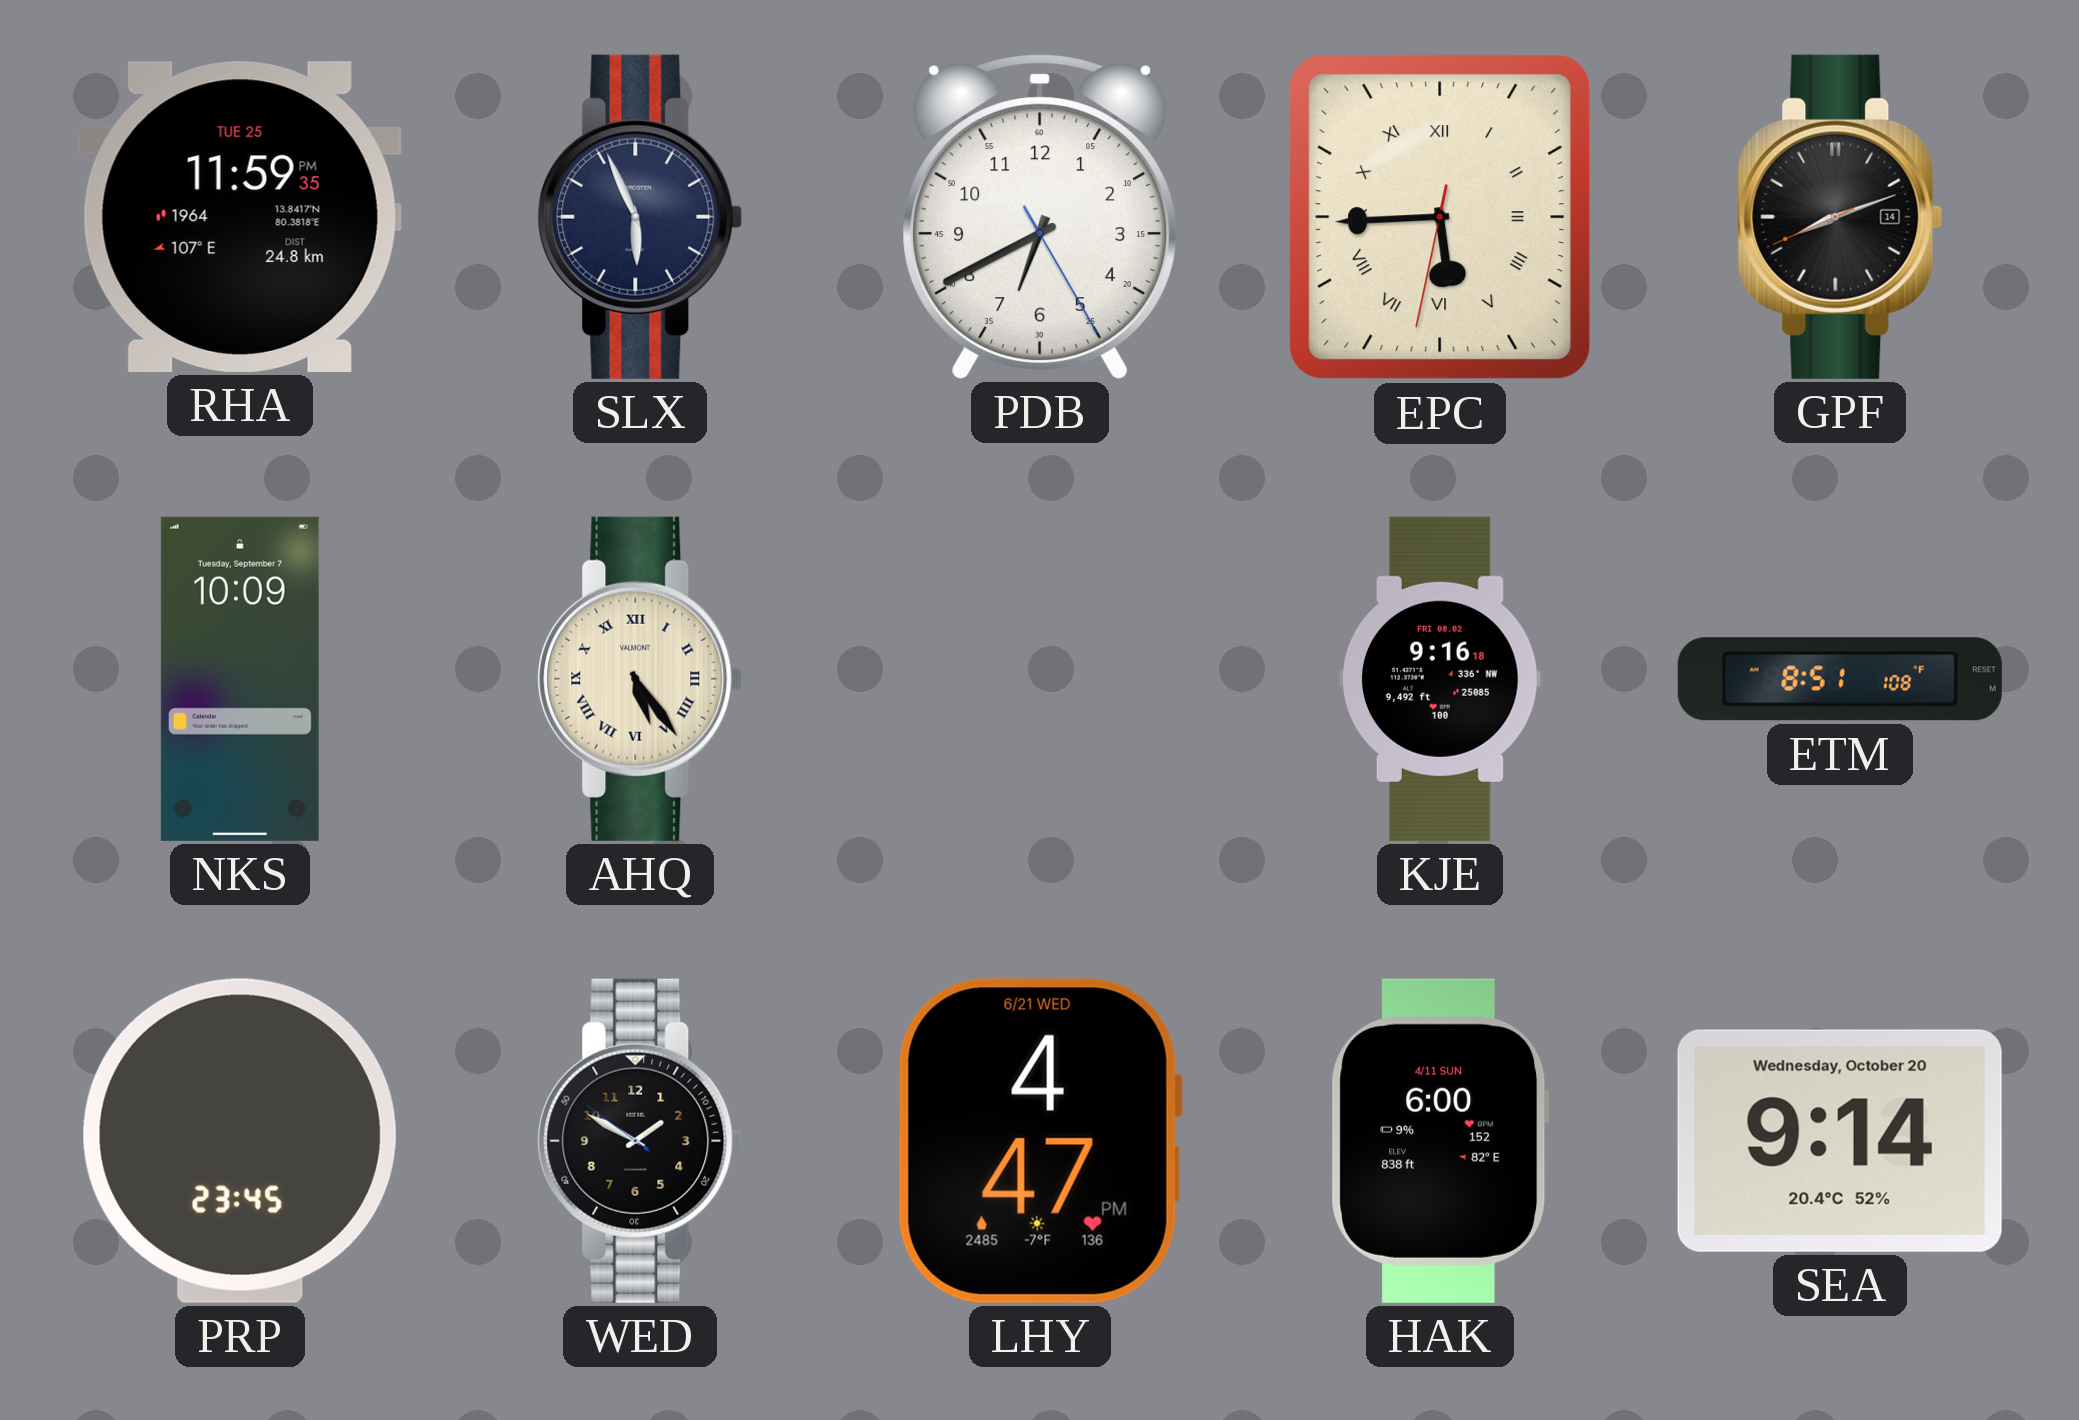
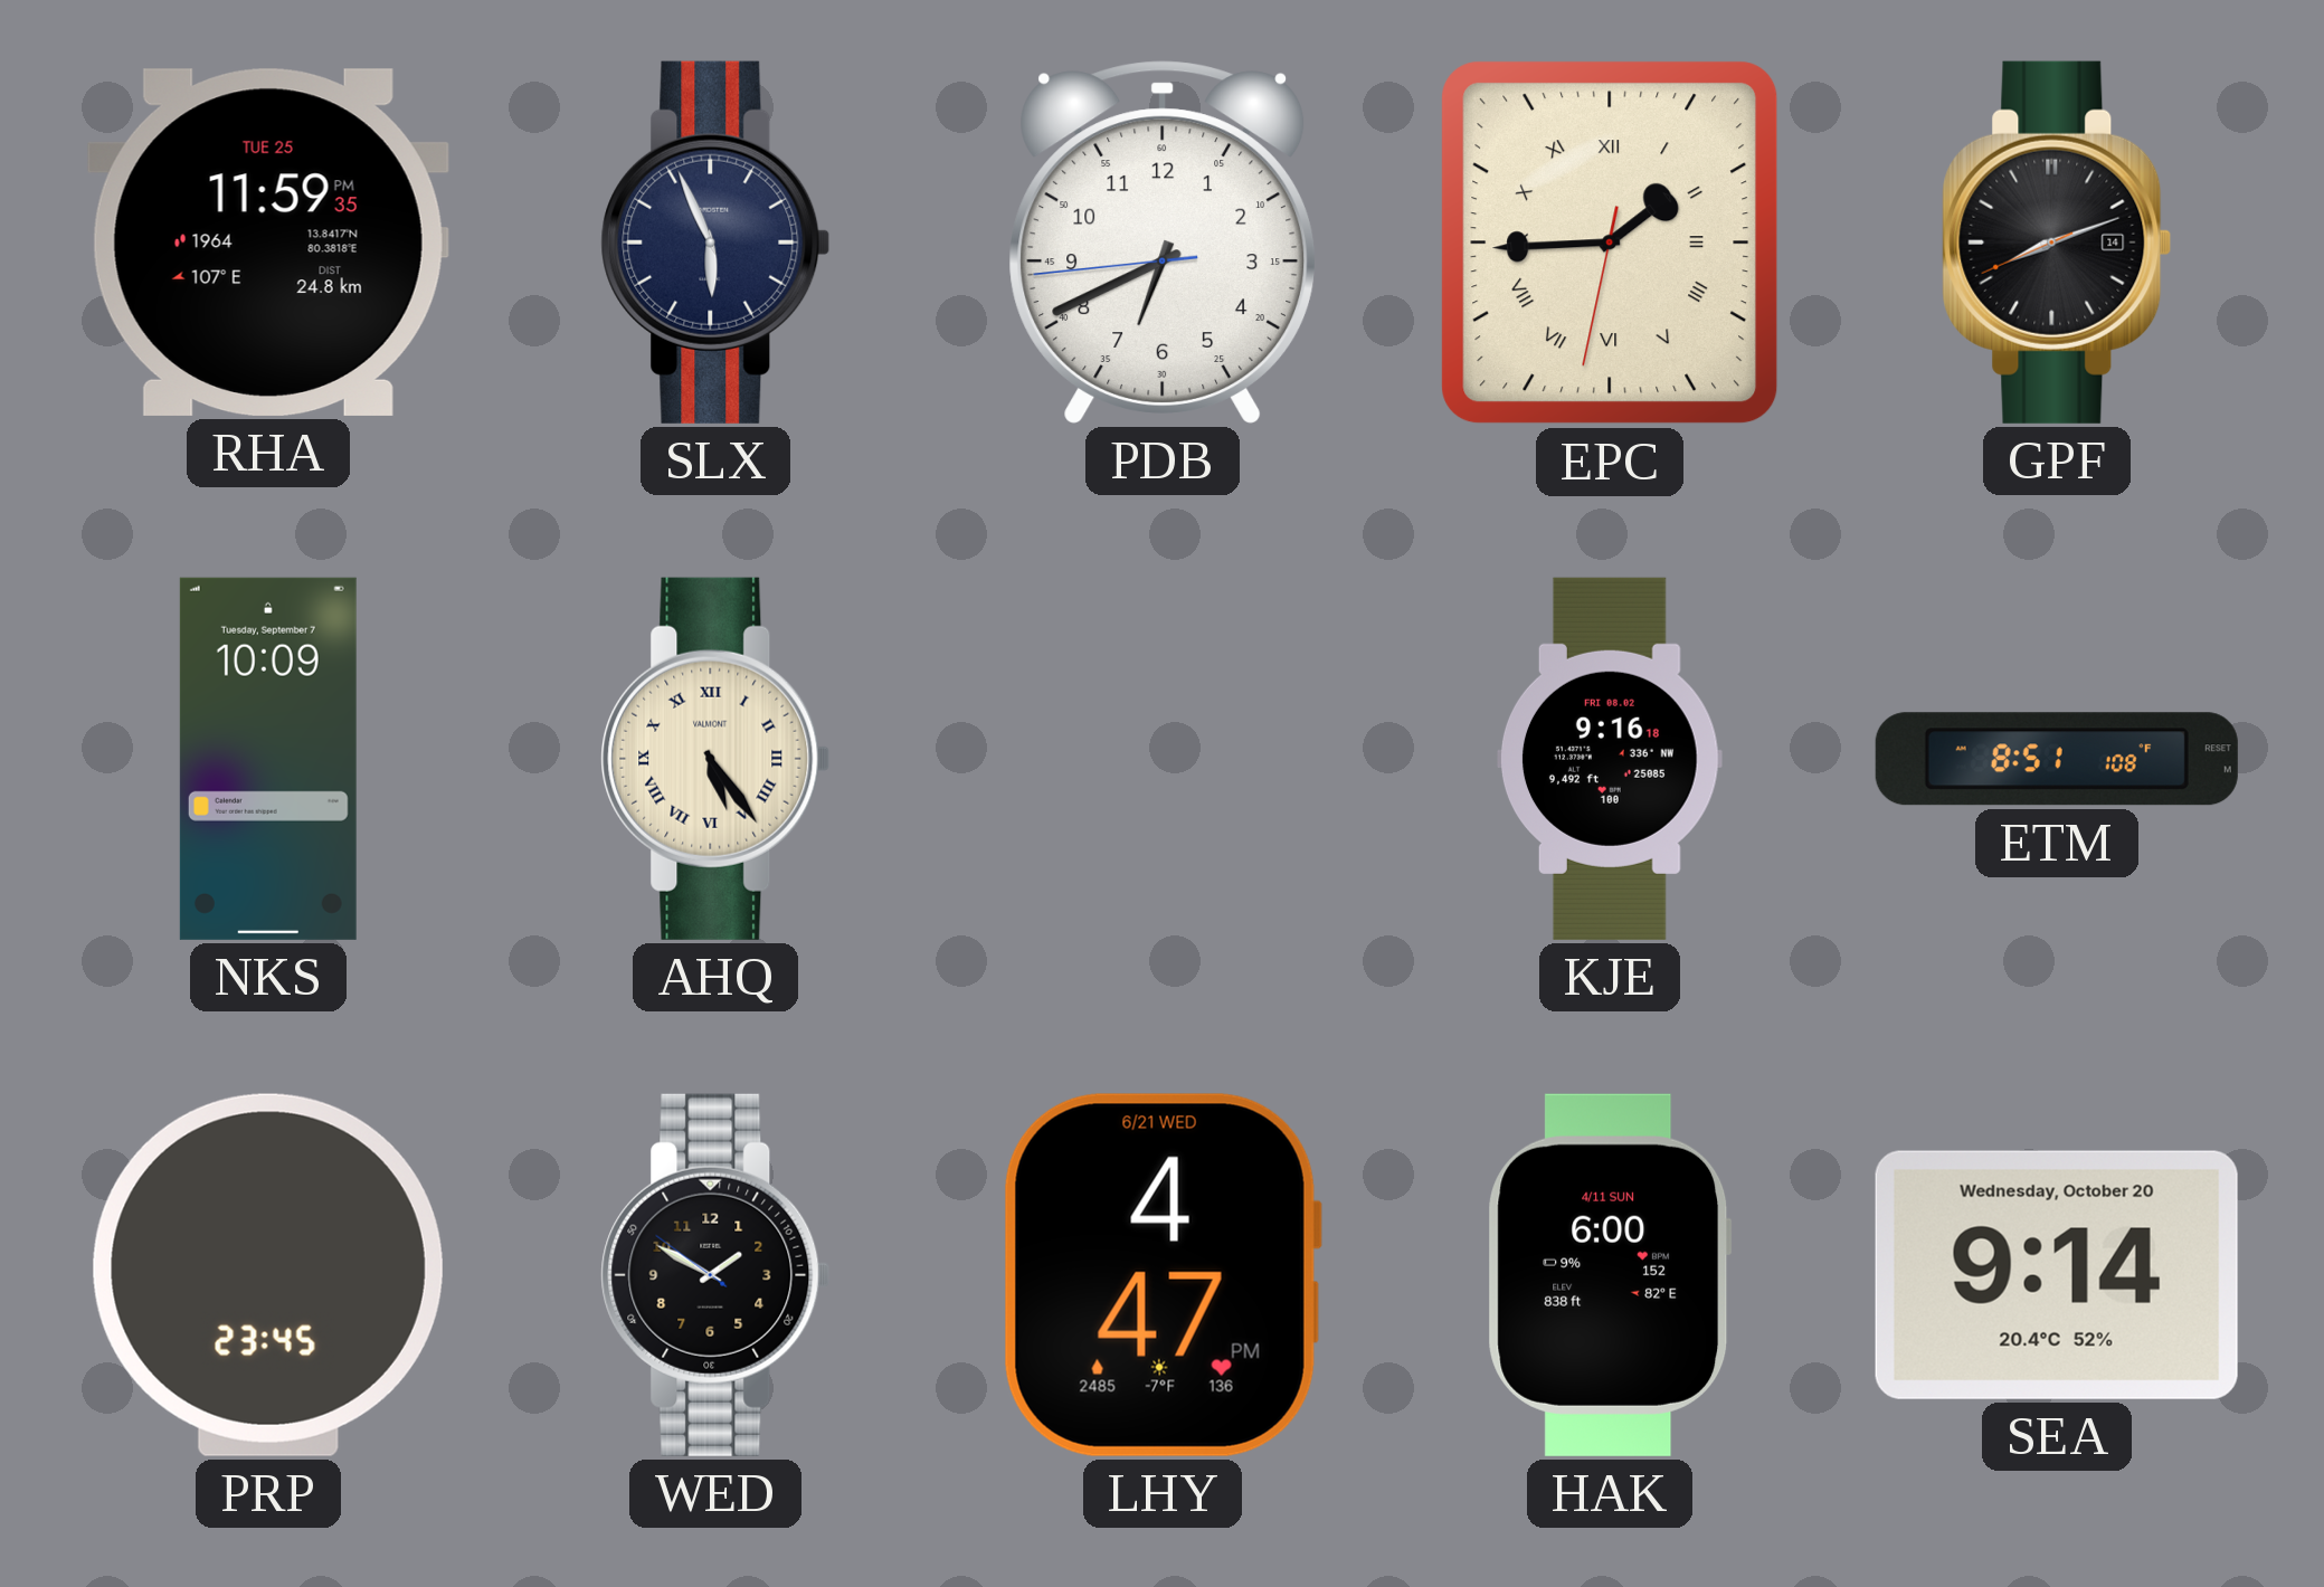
PDB: 6:40:25 -> 6:40:44 (1163, 243)
EPC: 5:44 -> 1:44 (1610, 243)
